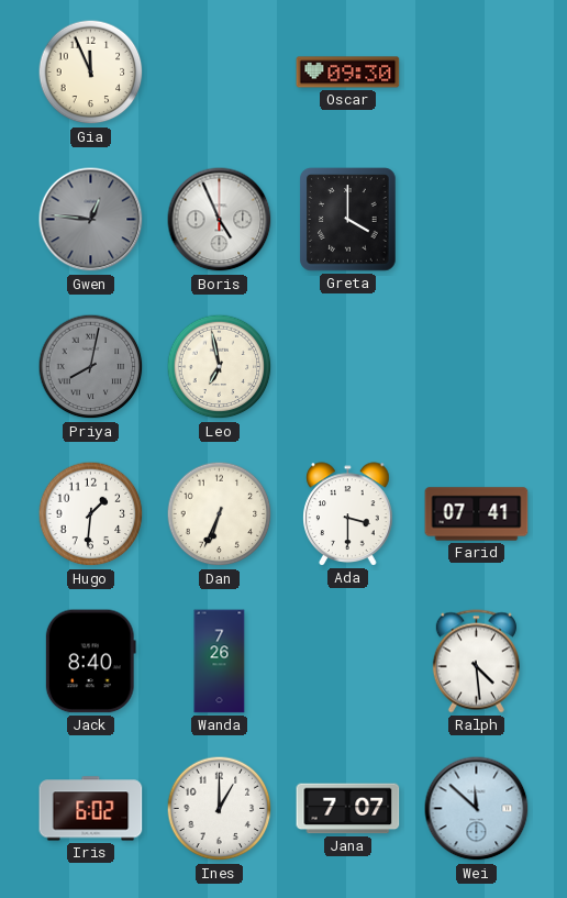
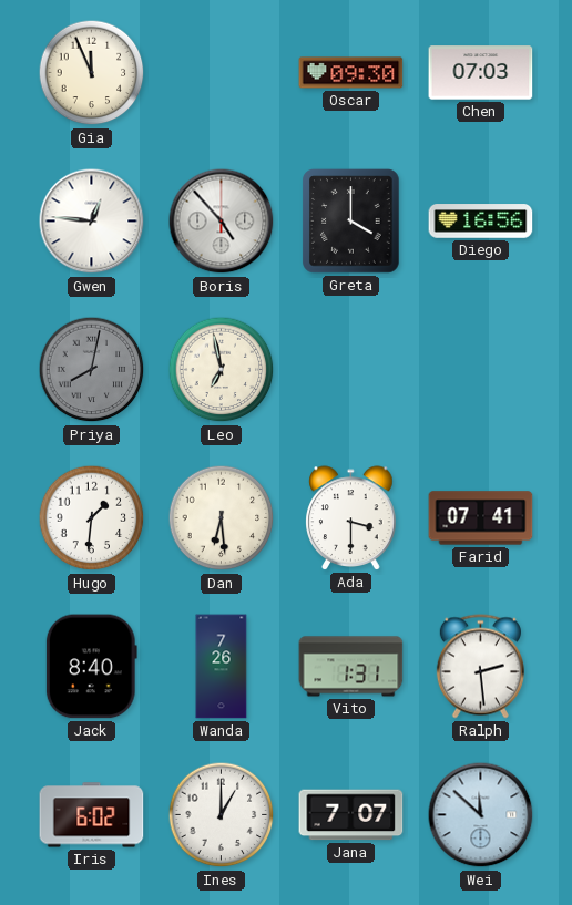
Chen: none -> 07:03 (481, 73)
Gwen dial: grey -> white (92, 222)
Boris: 4:56 -> 4:53 (222, 222)
Diego: none -> 16:56 (481, 222)
Dan: 6:34 -> 6:29 (222, 518)
Vito: none -> 1:31 (351, 667)
Ralph: 4:29 -> 2:29 (480, 667)
